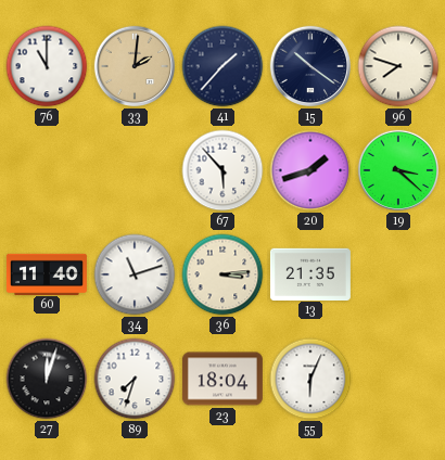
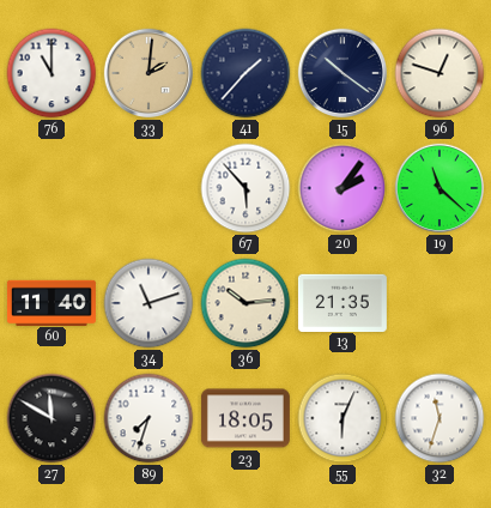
96: 7:48 -> 12:48 (440, 73)
20: 1:42 -> 2:06 (343, 188)
19: 3:22 -> 11:22 (440, 188)
36: 3:14 -> 10:14 (245, 303)
27: 12:03 -> 11:50 (51, 418)
23: 18:04 -> 18:05 (245, 418)
32: none -> 11:33 (440, 418)
